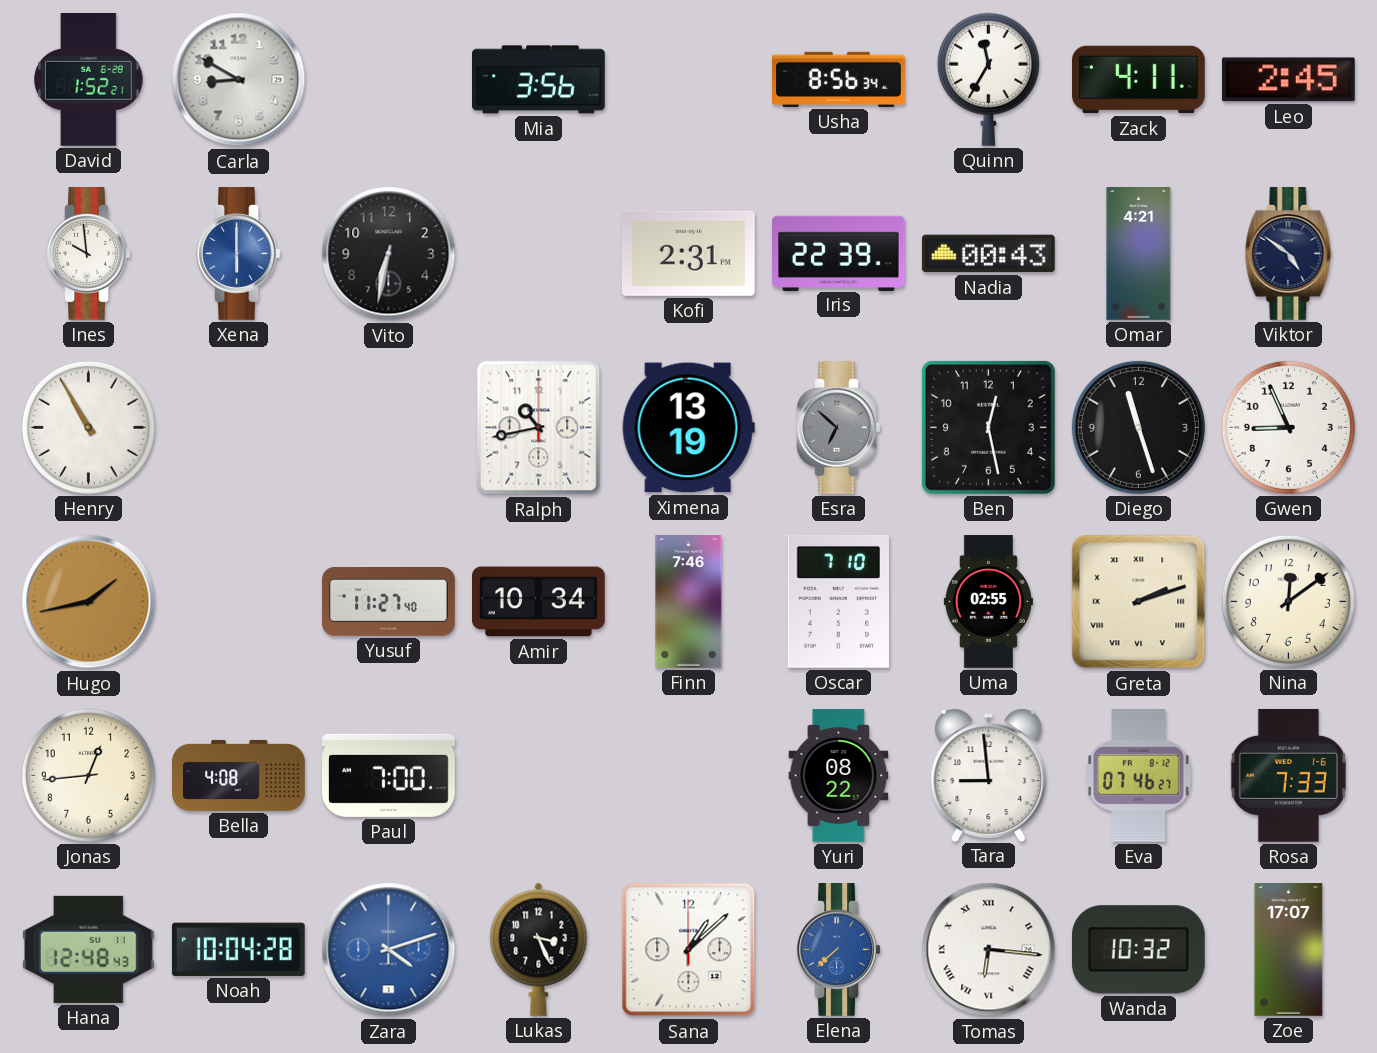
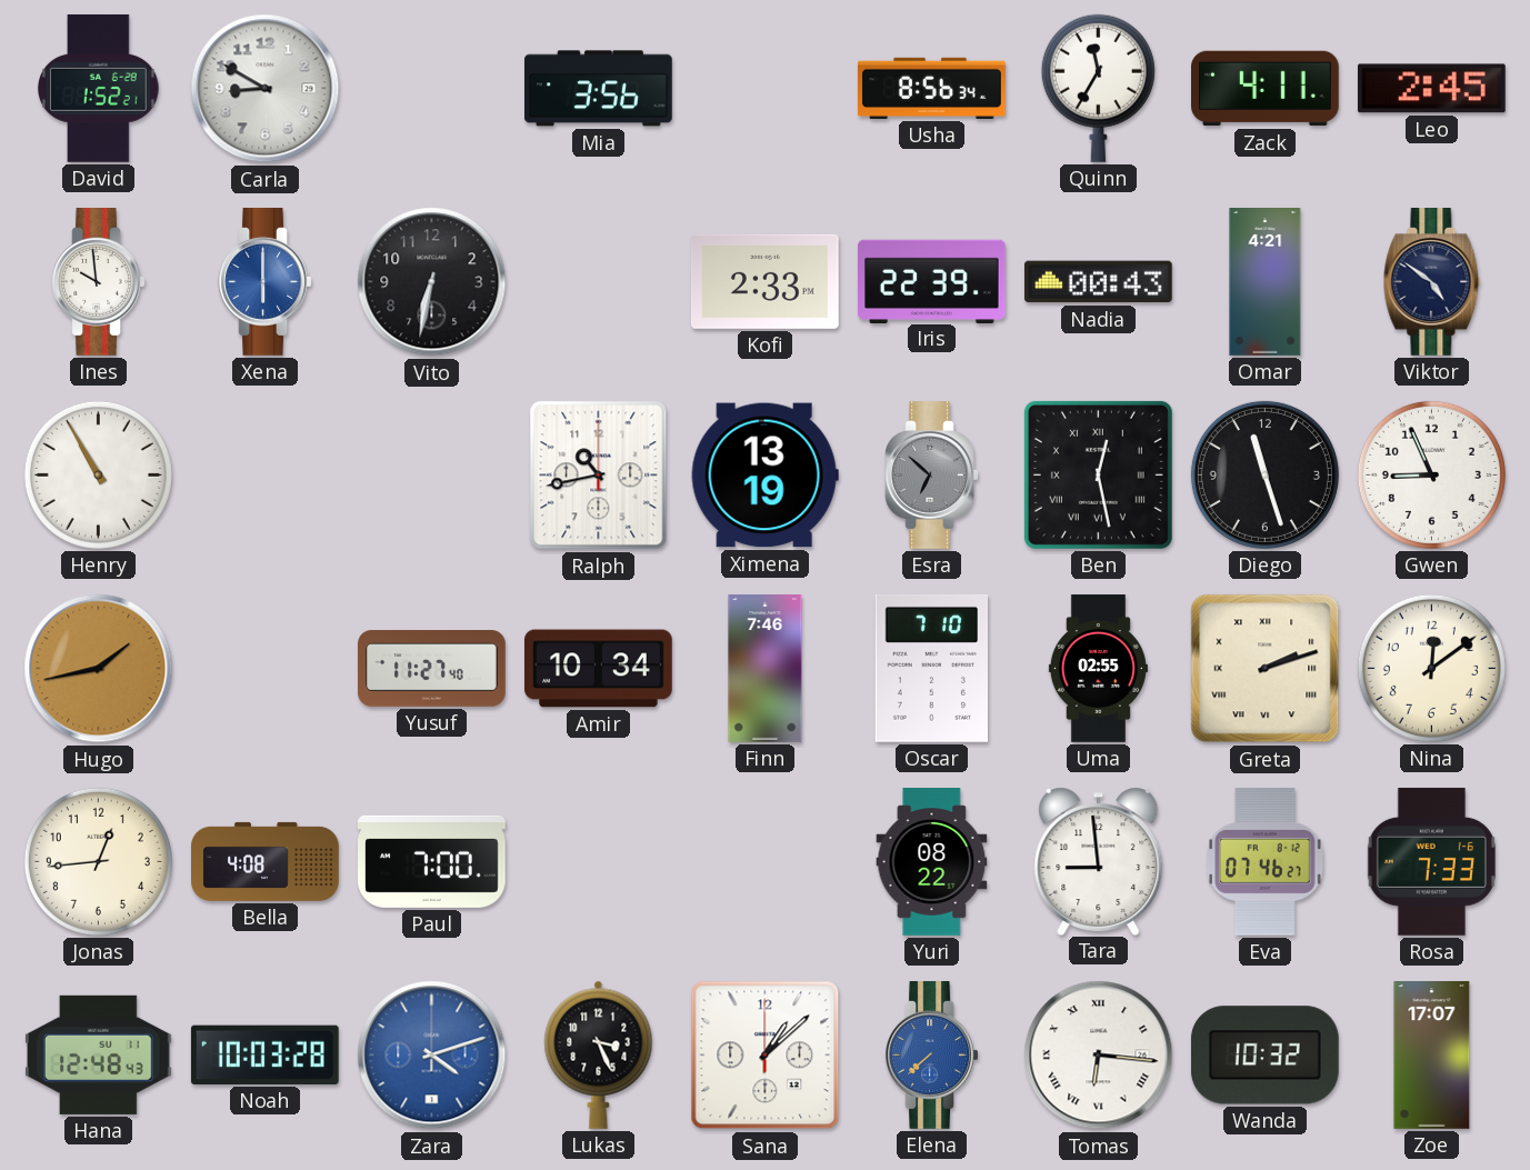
Kofi: 2:31 -> 2:33 (764, 281)
Ben numerals: Arabic -> Roman (1098, 474)
Noah: 10:04 -> 10:03 (264, 1054)
